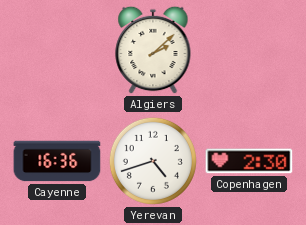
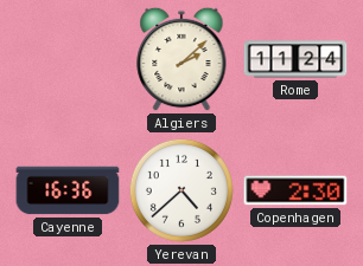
Rome: none -> 11:24 (295, 59)
Yerevan: 4:42 -> 4:38 (181, 190)
